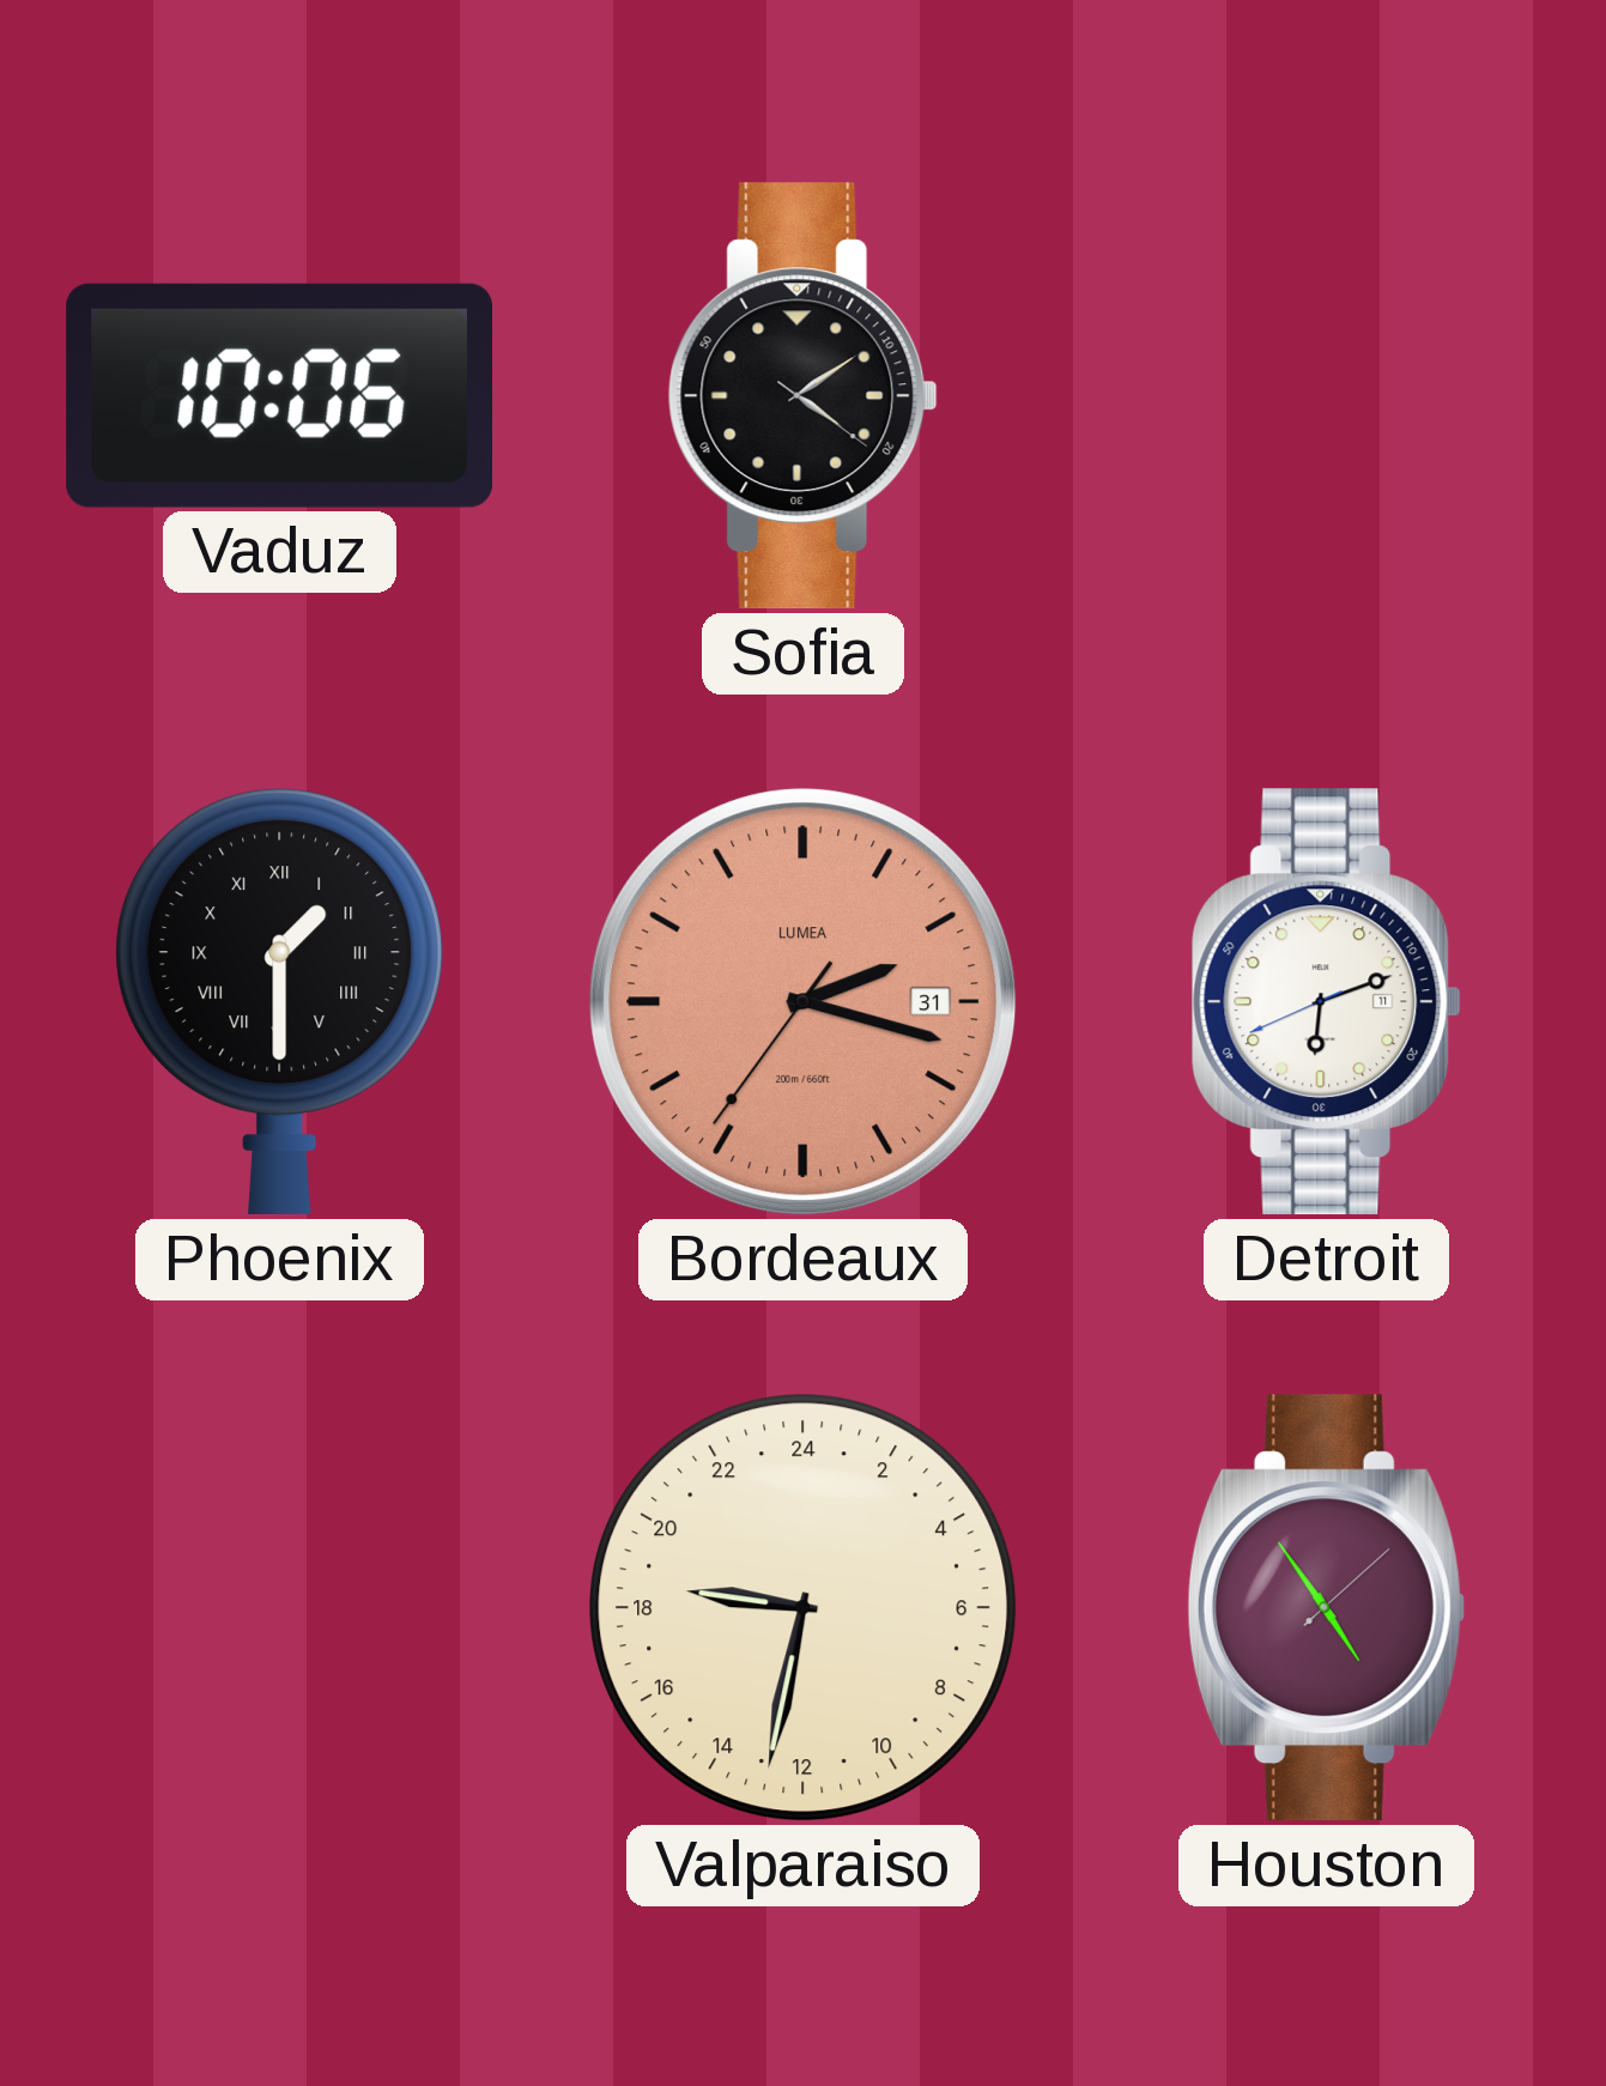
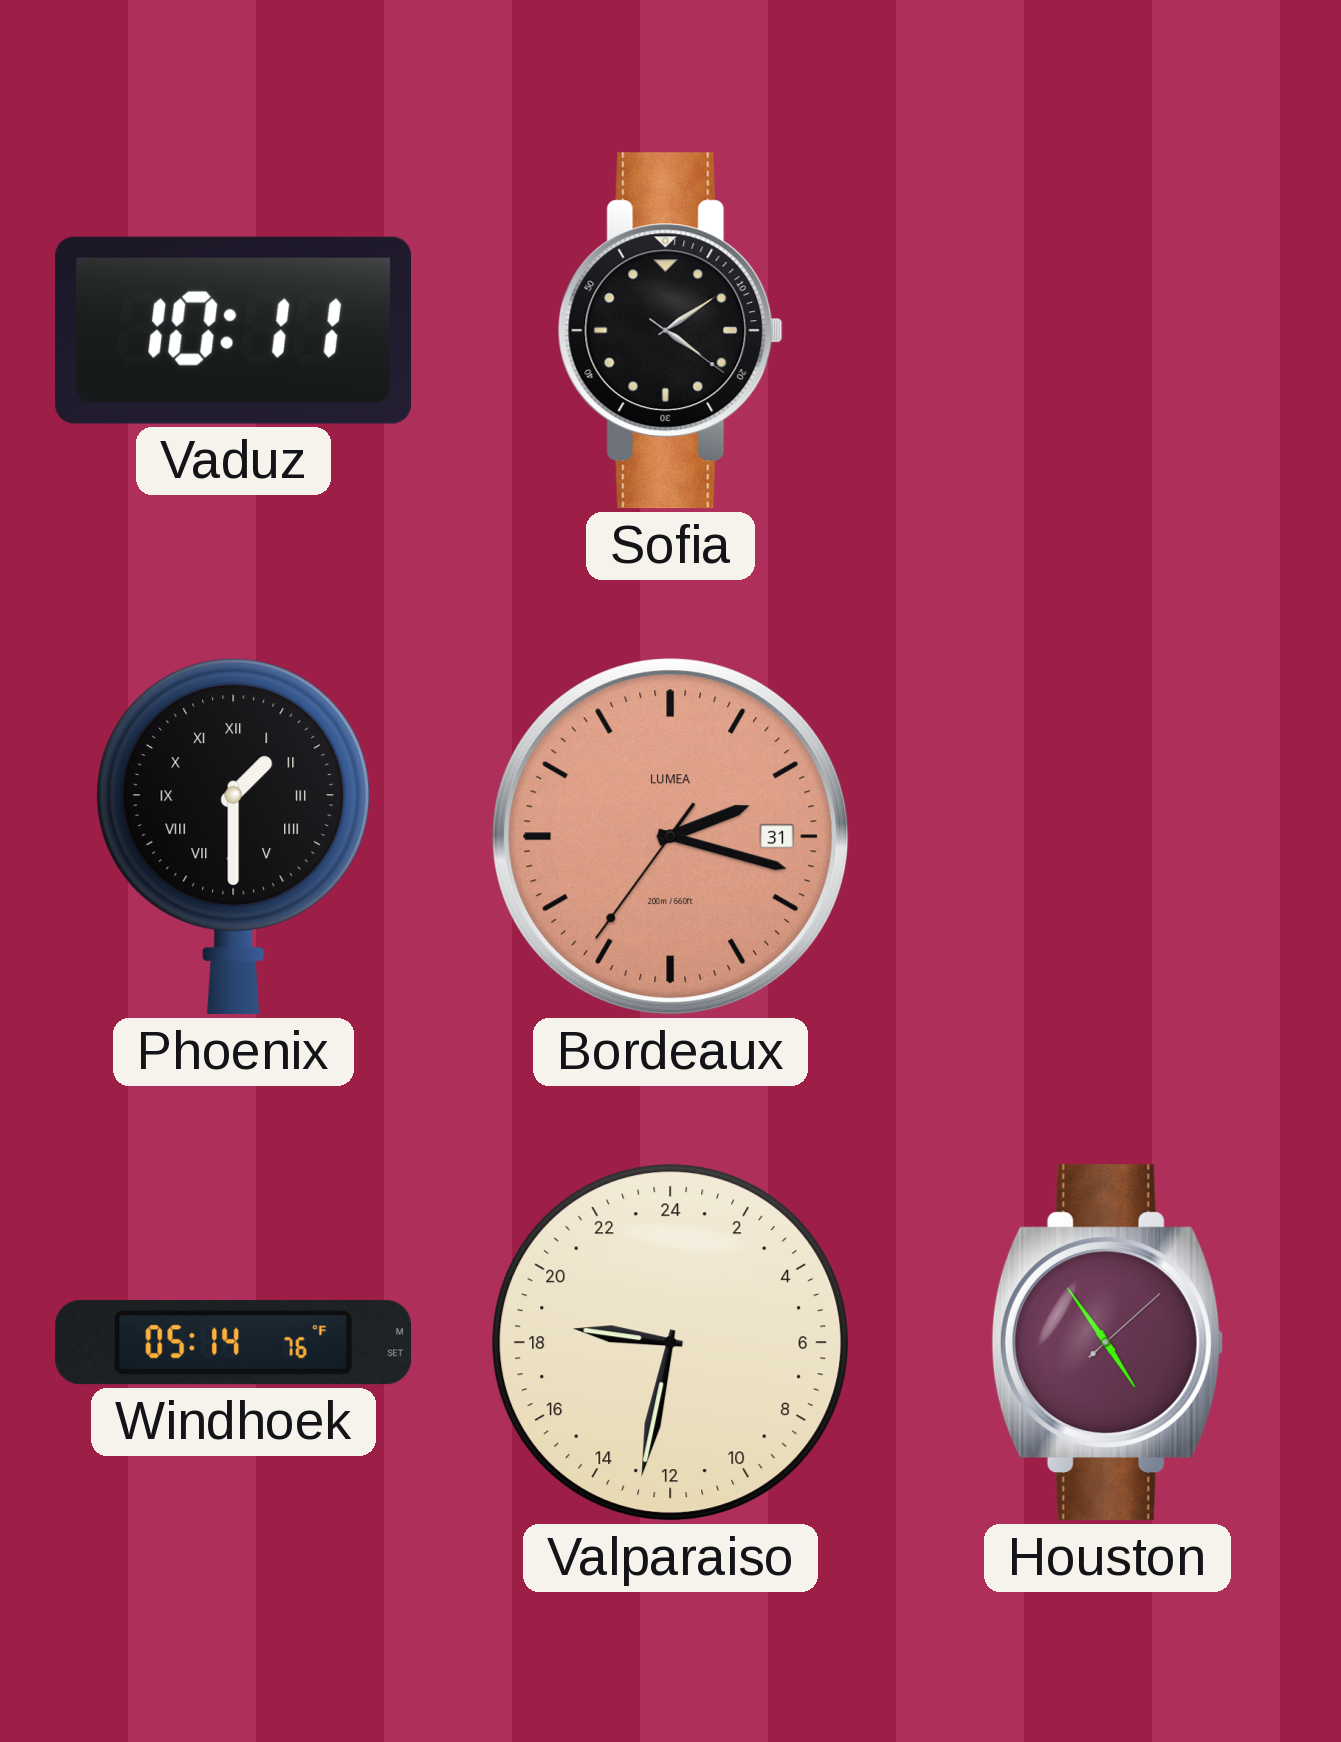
Vaduz: 10:06 -> 10:11 (233, 330)
Detroit: 6:11 -> none (1326, 1002)
Windhoek: none -> 05:14 (233, 1343)
